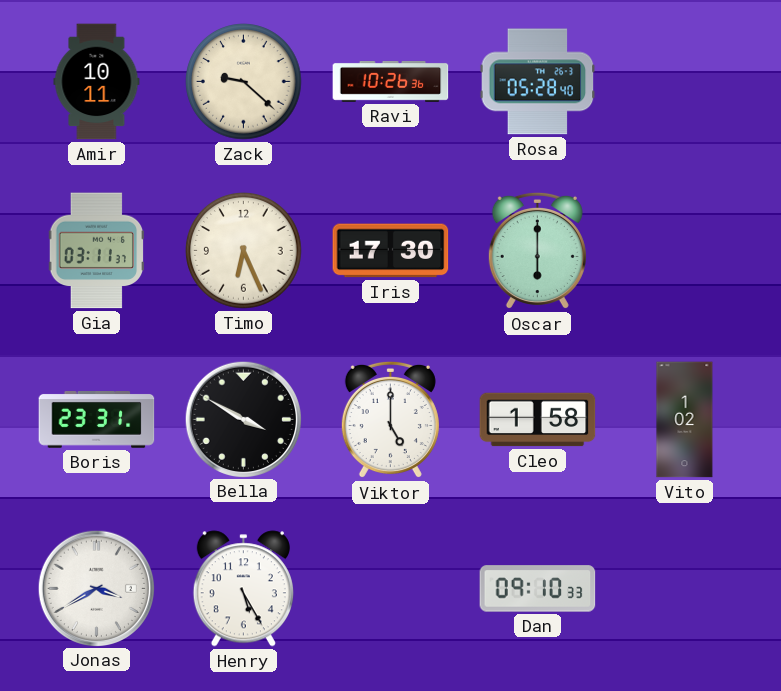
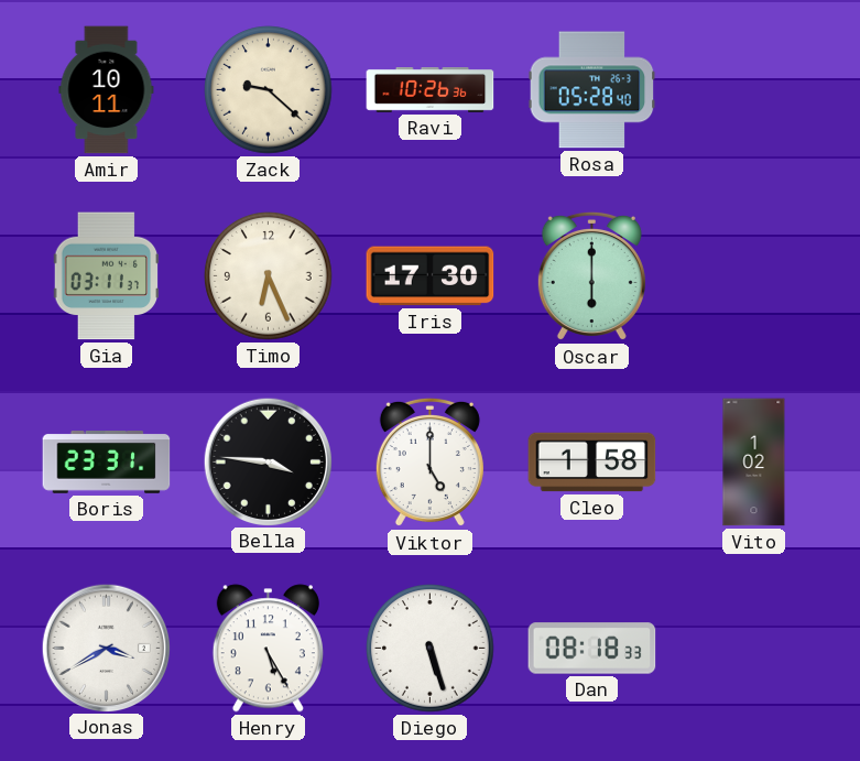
Bella: 3:50 -> 3:46 (268, 461)
Diego: none -> 5:27 (431, 649)
Dan: 09:10 -> 08:18 (592, 649)
